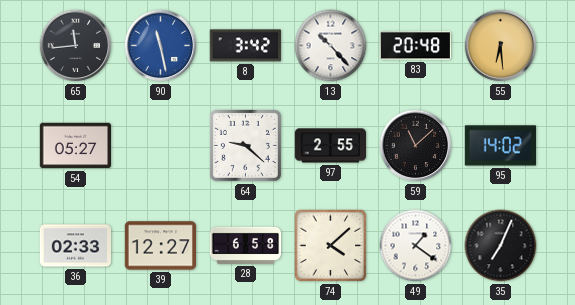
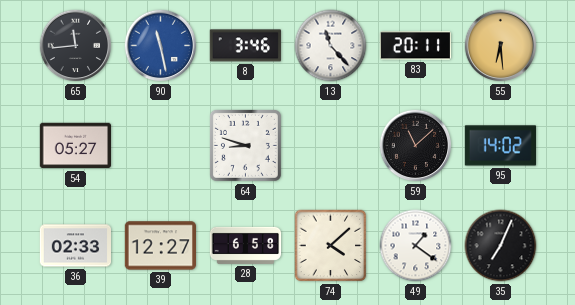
8: 3:42 -> 3:46 (245, 46)
13: 10:23 -> 11:23 (331, 46)
83: 20:48 -> 20:11 (415, 46)
64: 9:22 -> 8:48 (245, 145)
97: 2:55 -> none (331, 146)
